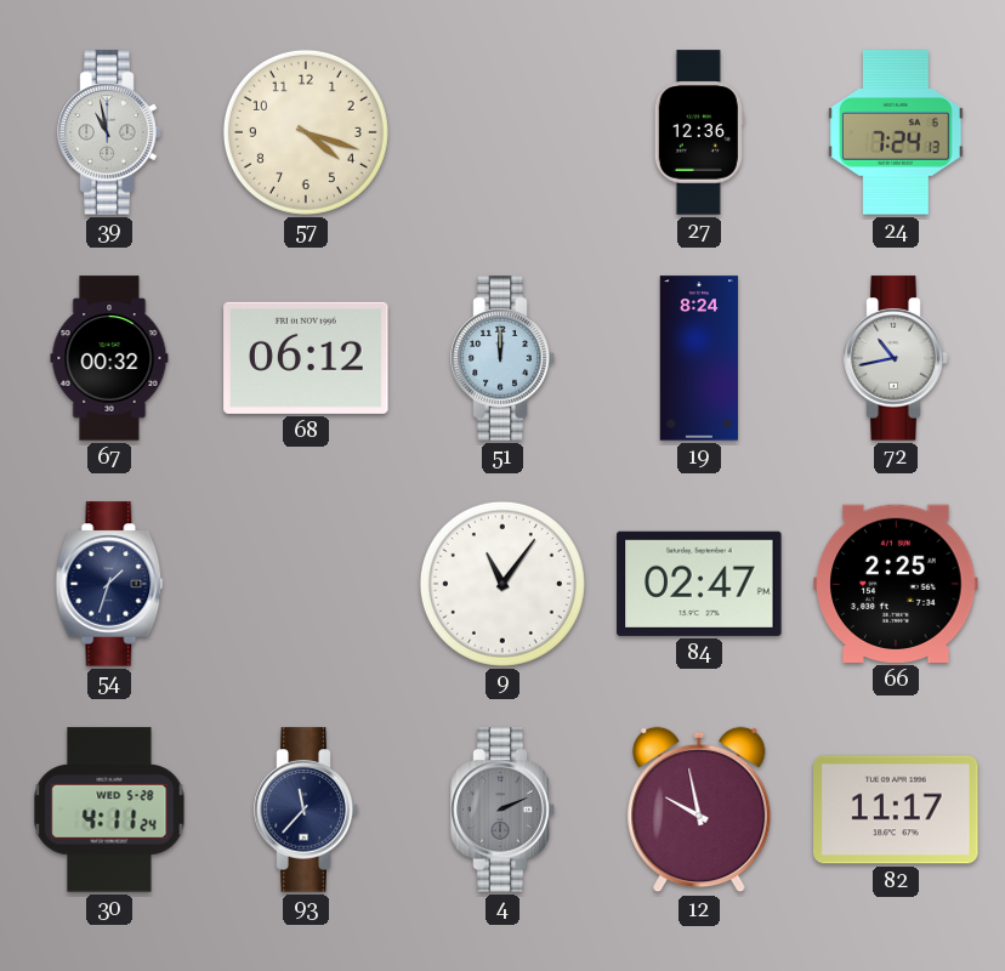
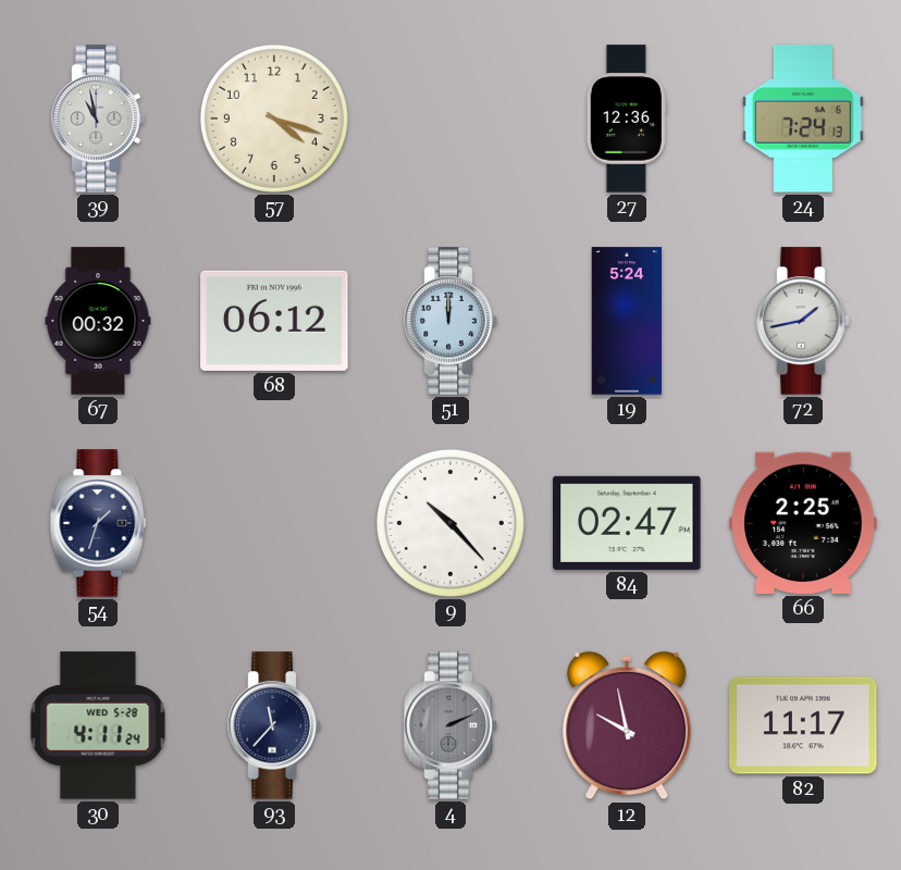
19: 8:24 -> 5:24 (626, 321)
72: 10:43 -> 1:43 (803, 321)
9: 11:06 -> 10:23 (450, 523)
